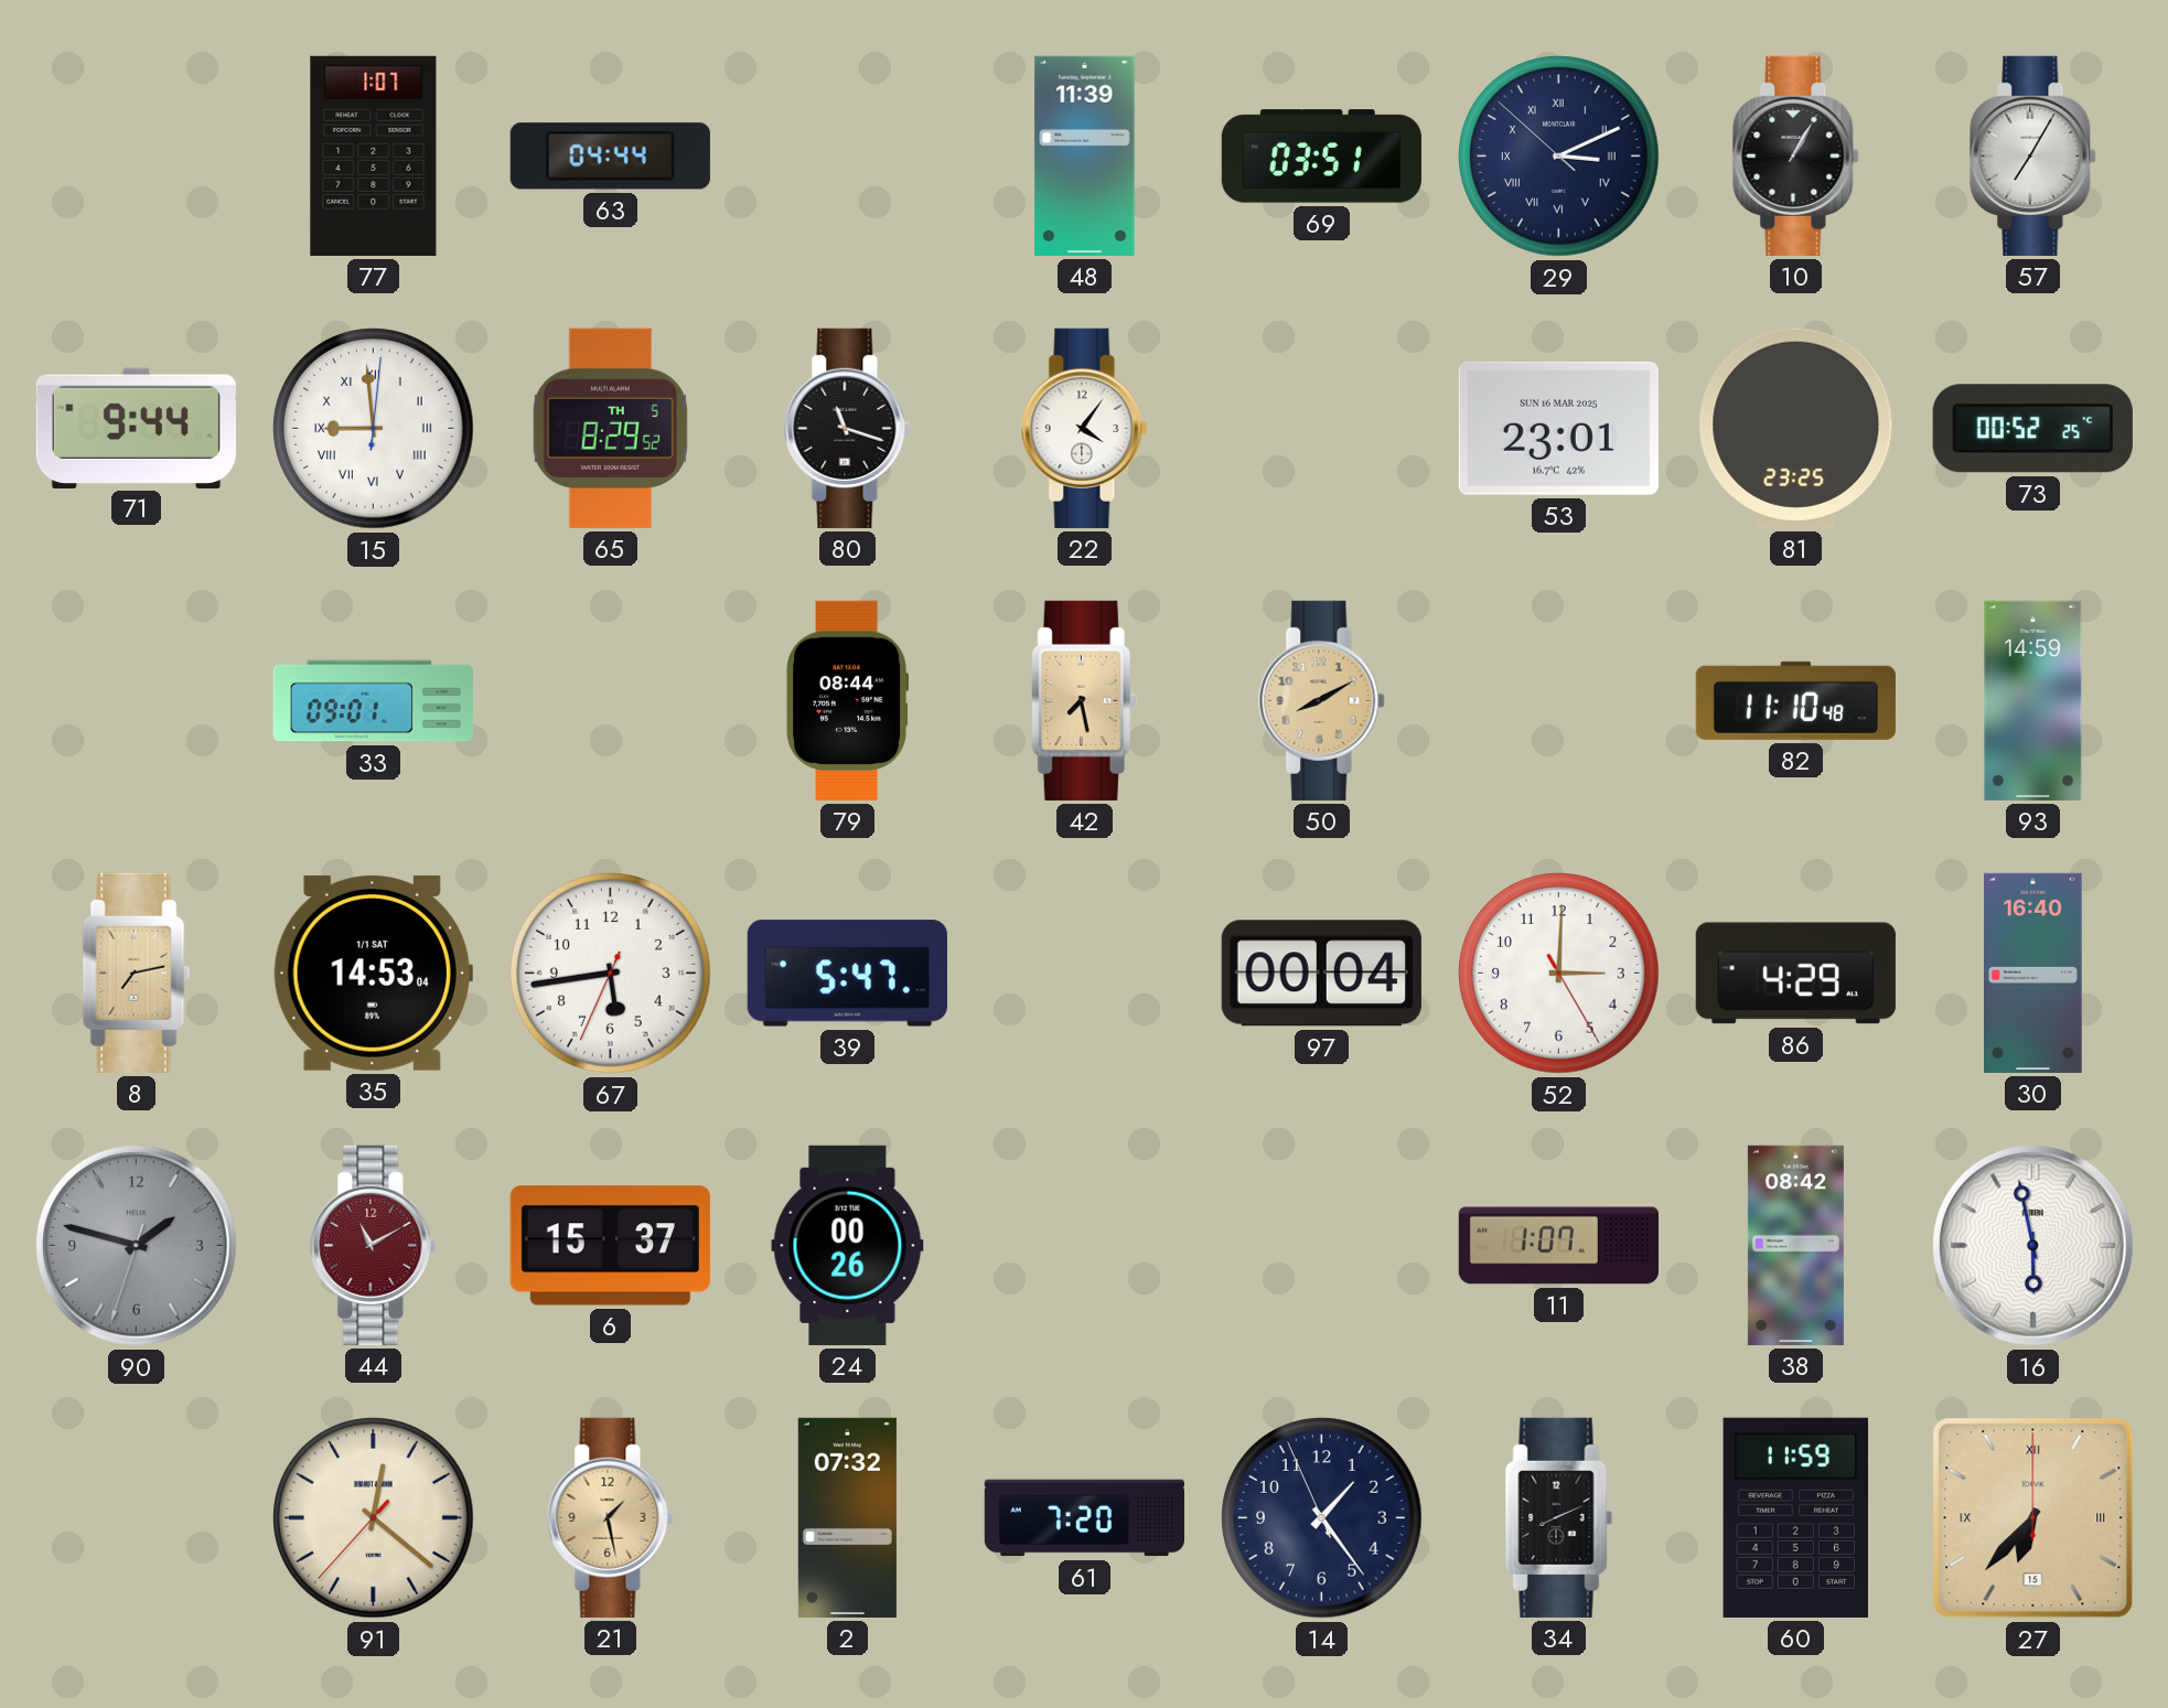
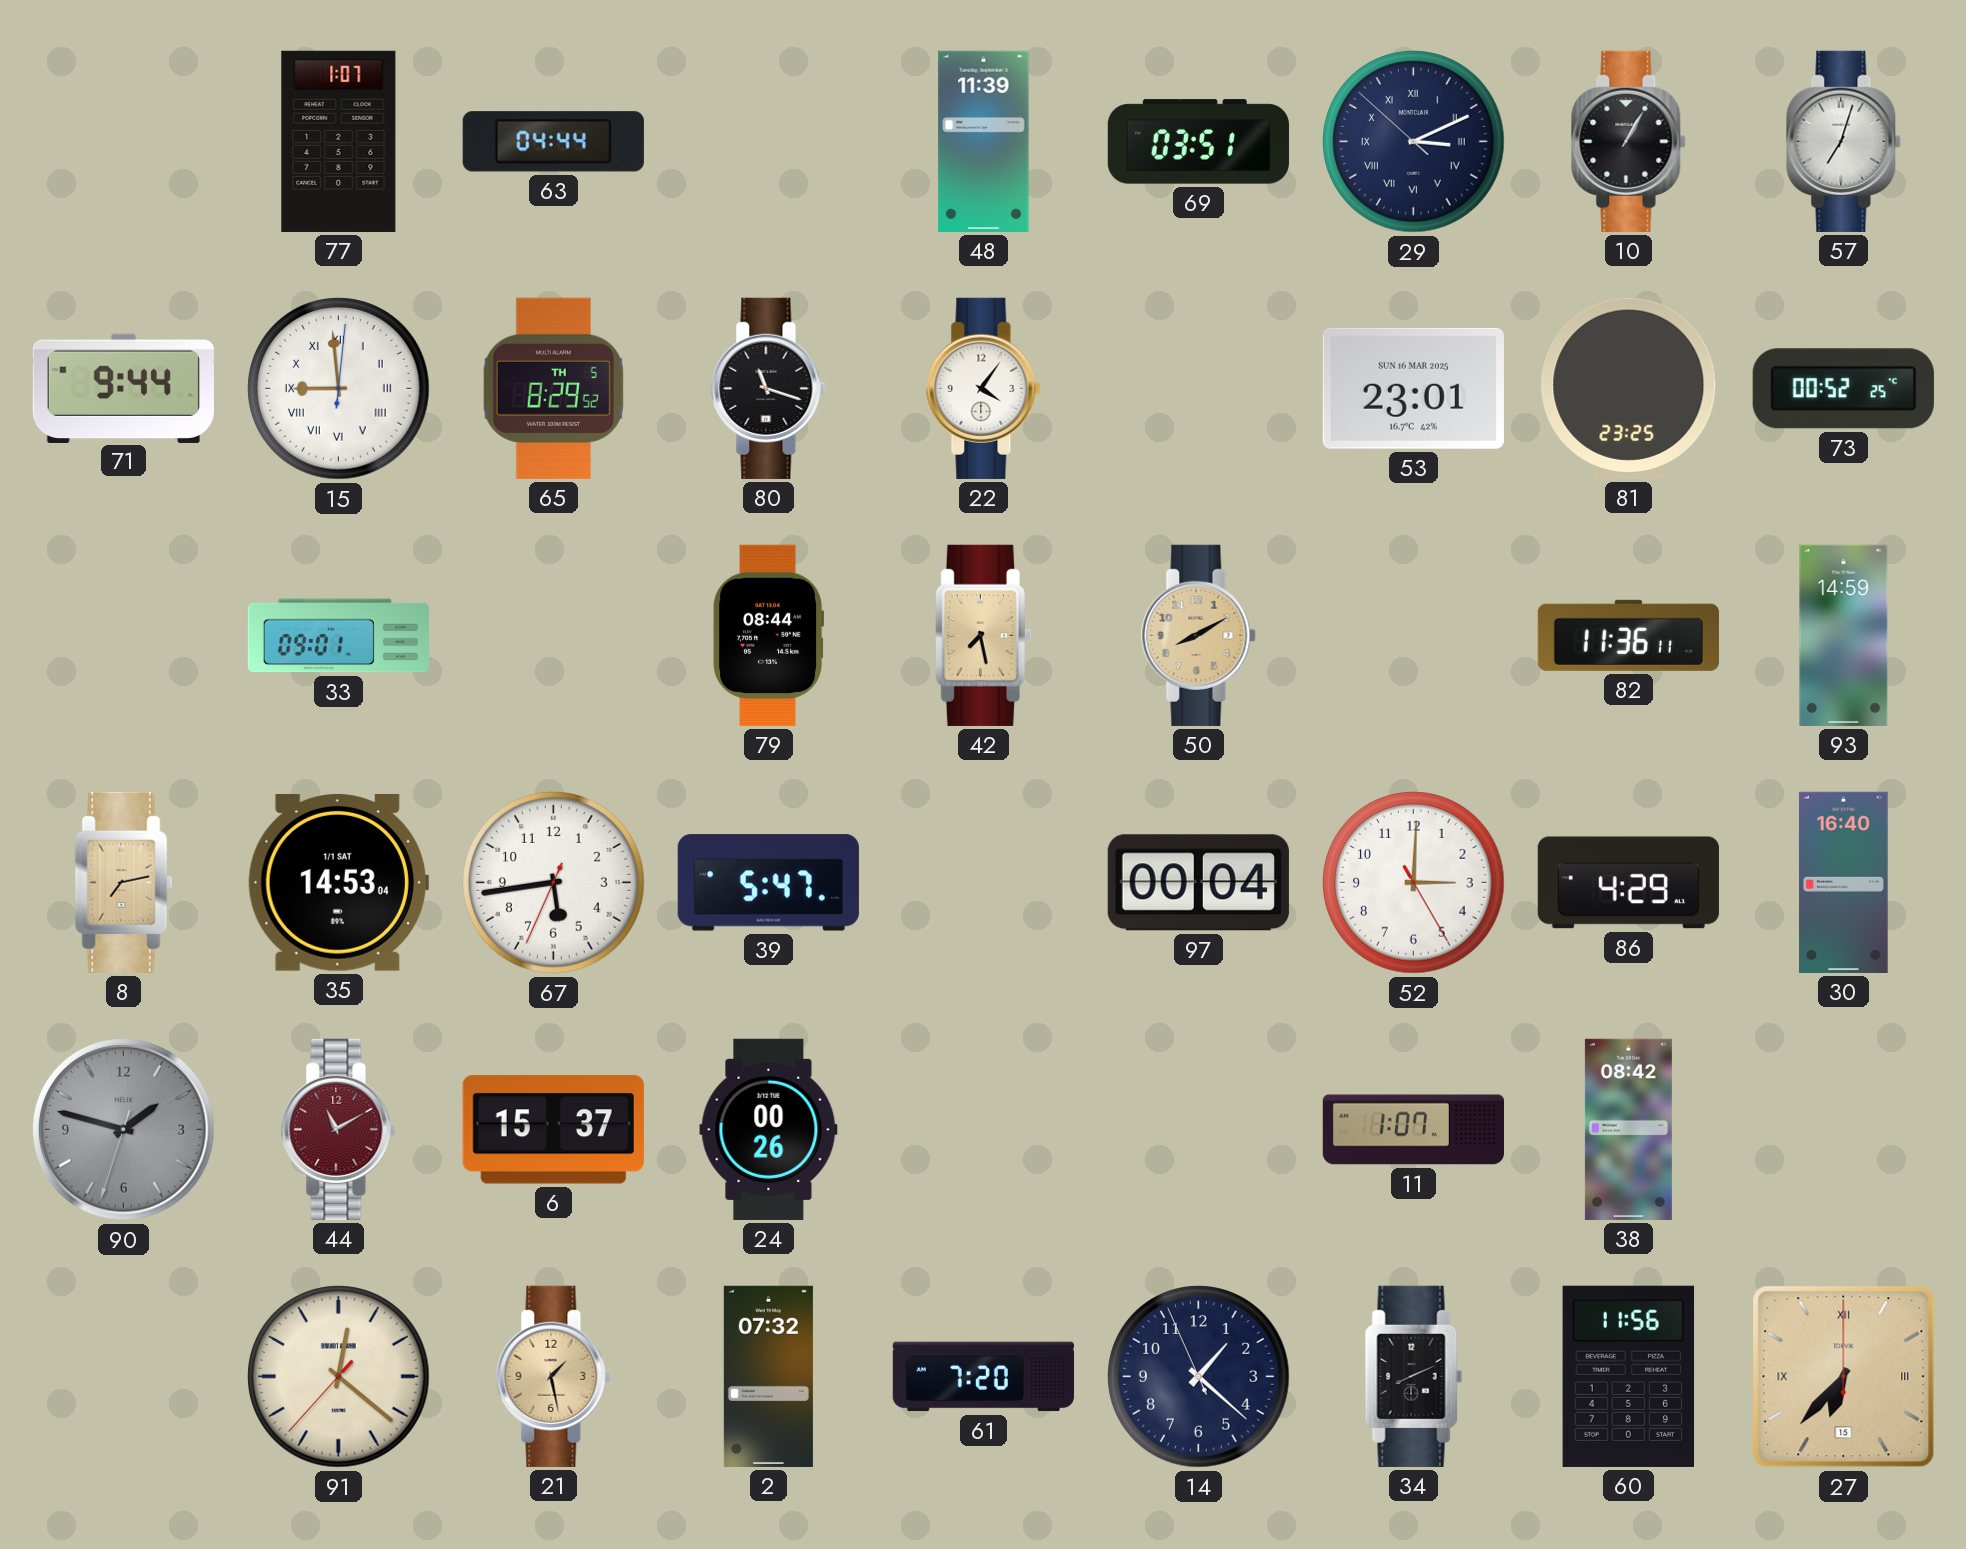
57: 7:05 -> 7:03 (1844, 141)
82: 11:10 -> 11:36 (1628, 635)
16: 5:58 -> none (2033, 1246)
14: 1:23 -> 1:21 (1199, 1377)
60: 11:59 -> 11:56 (1629, 1376)
